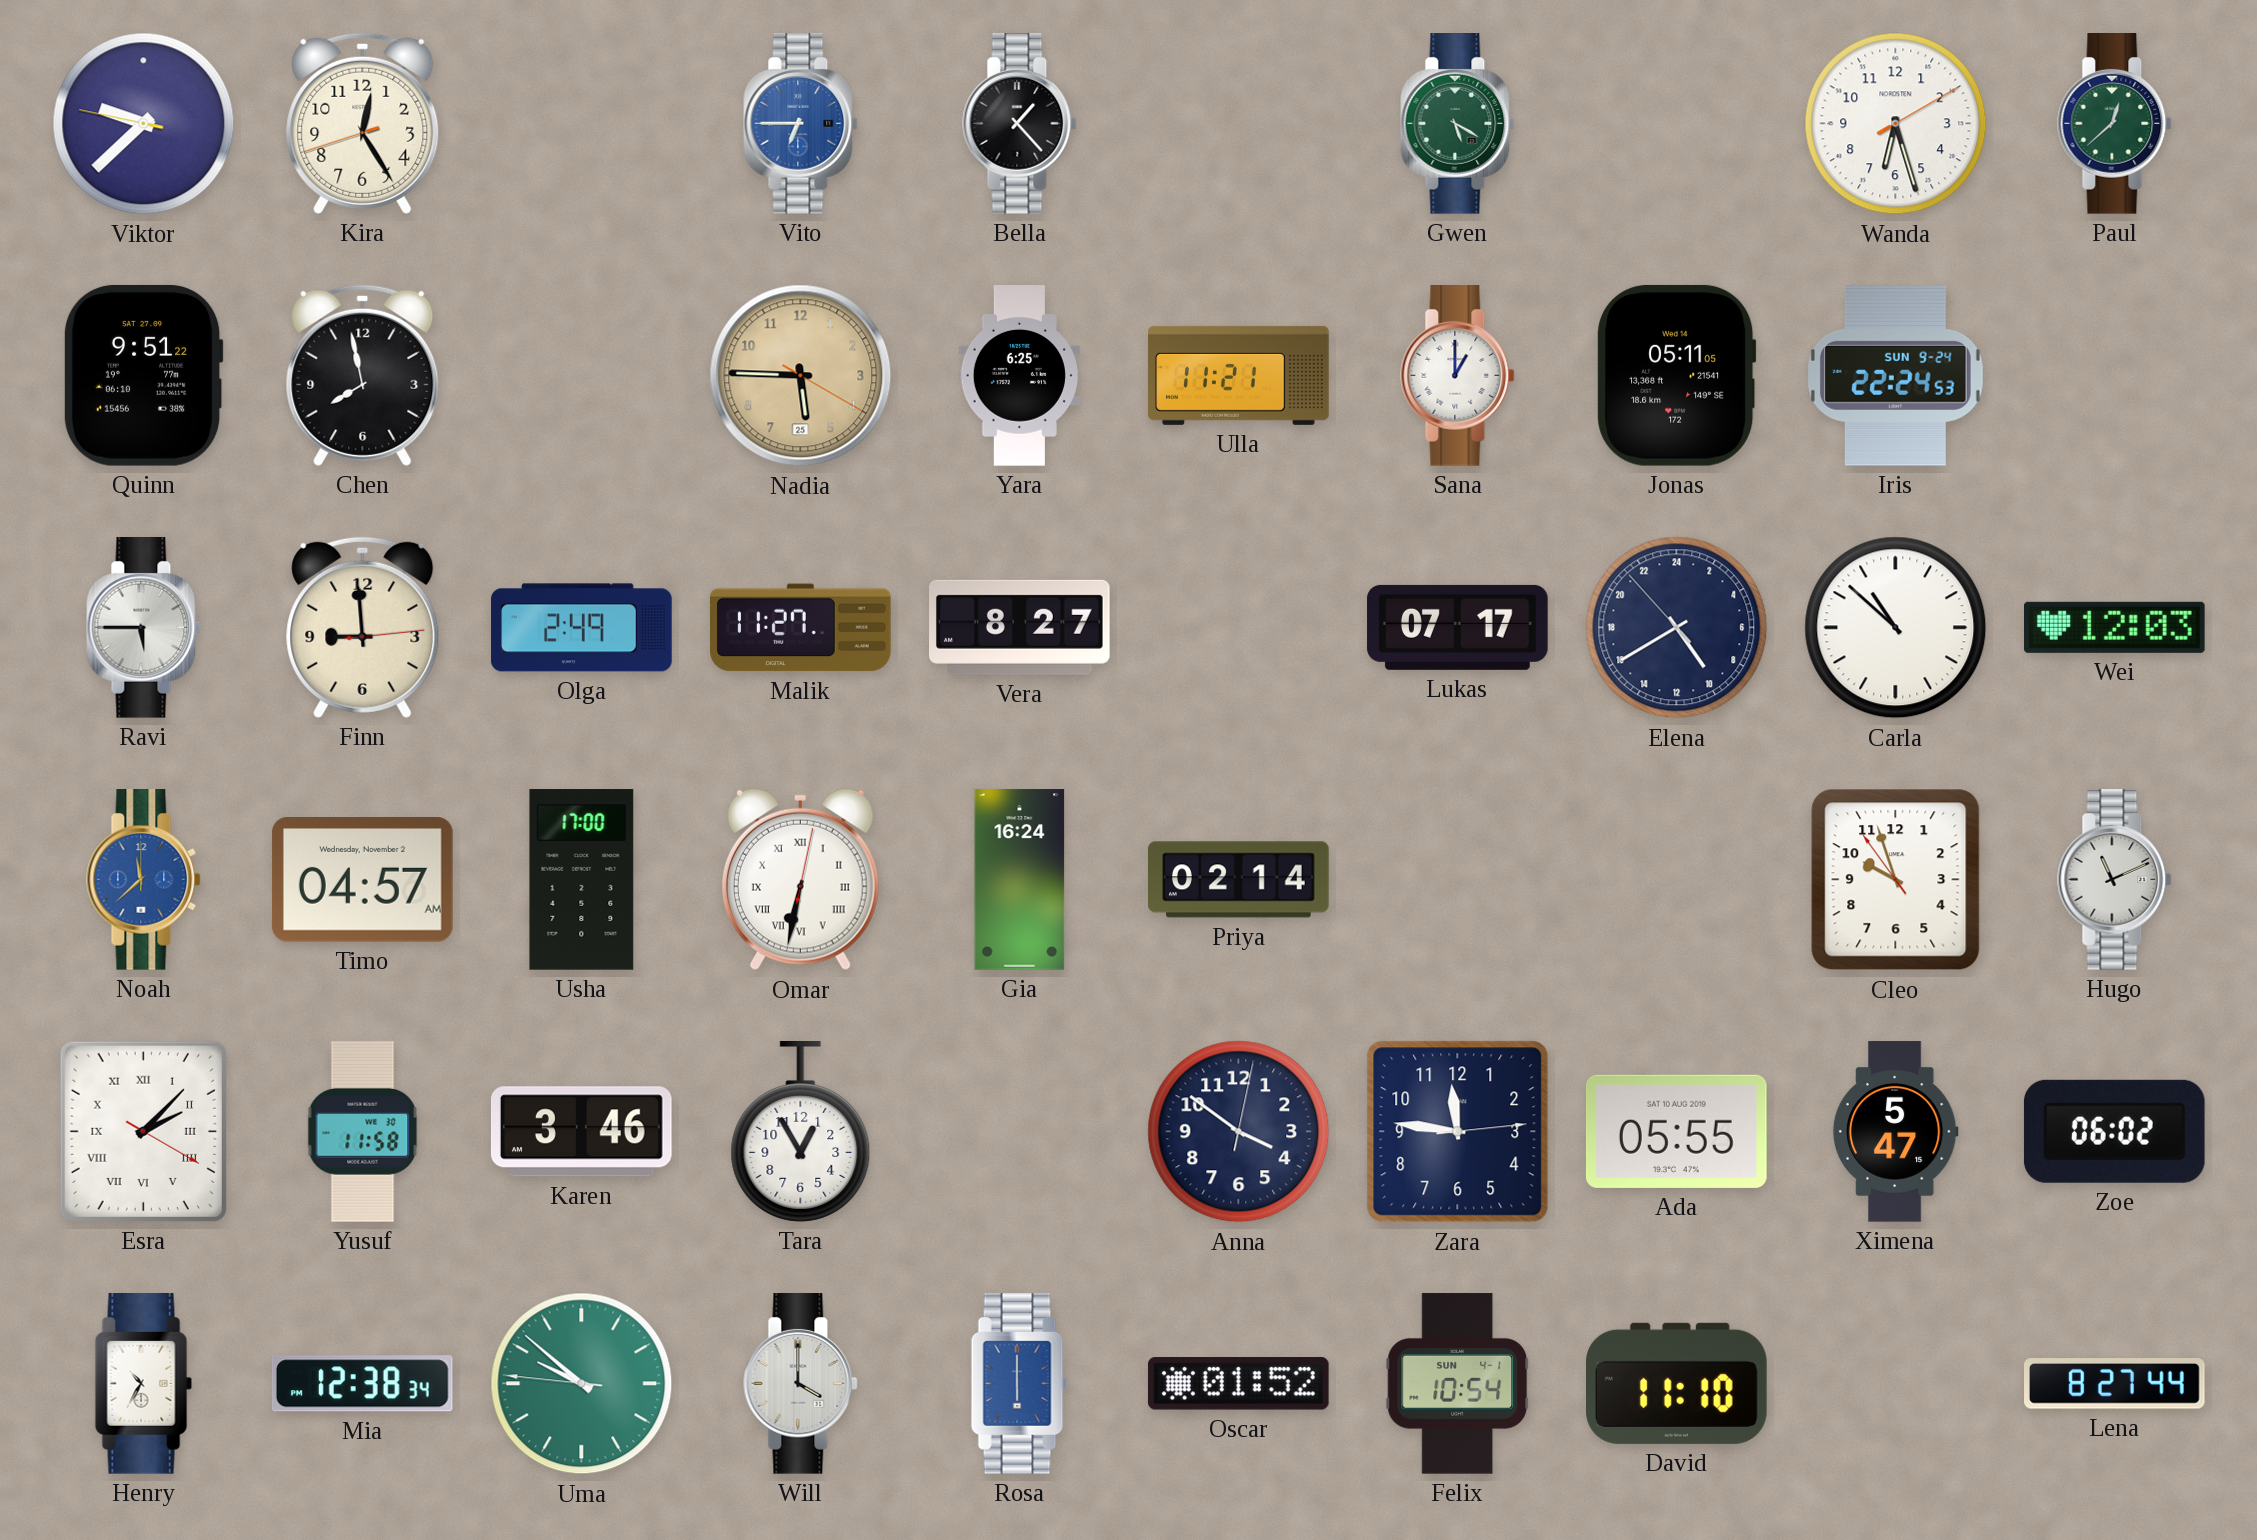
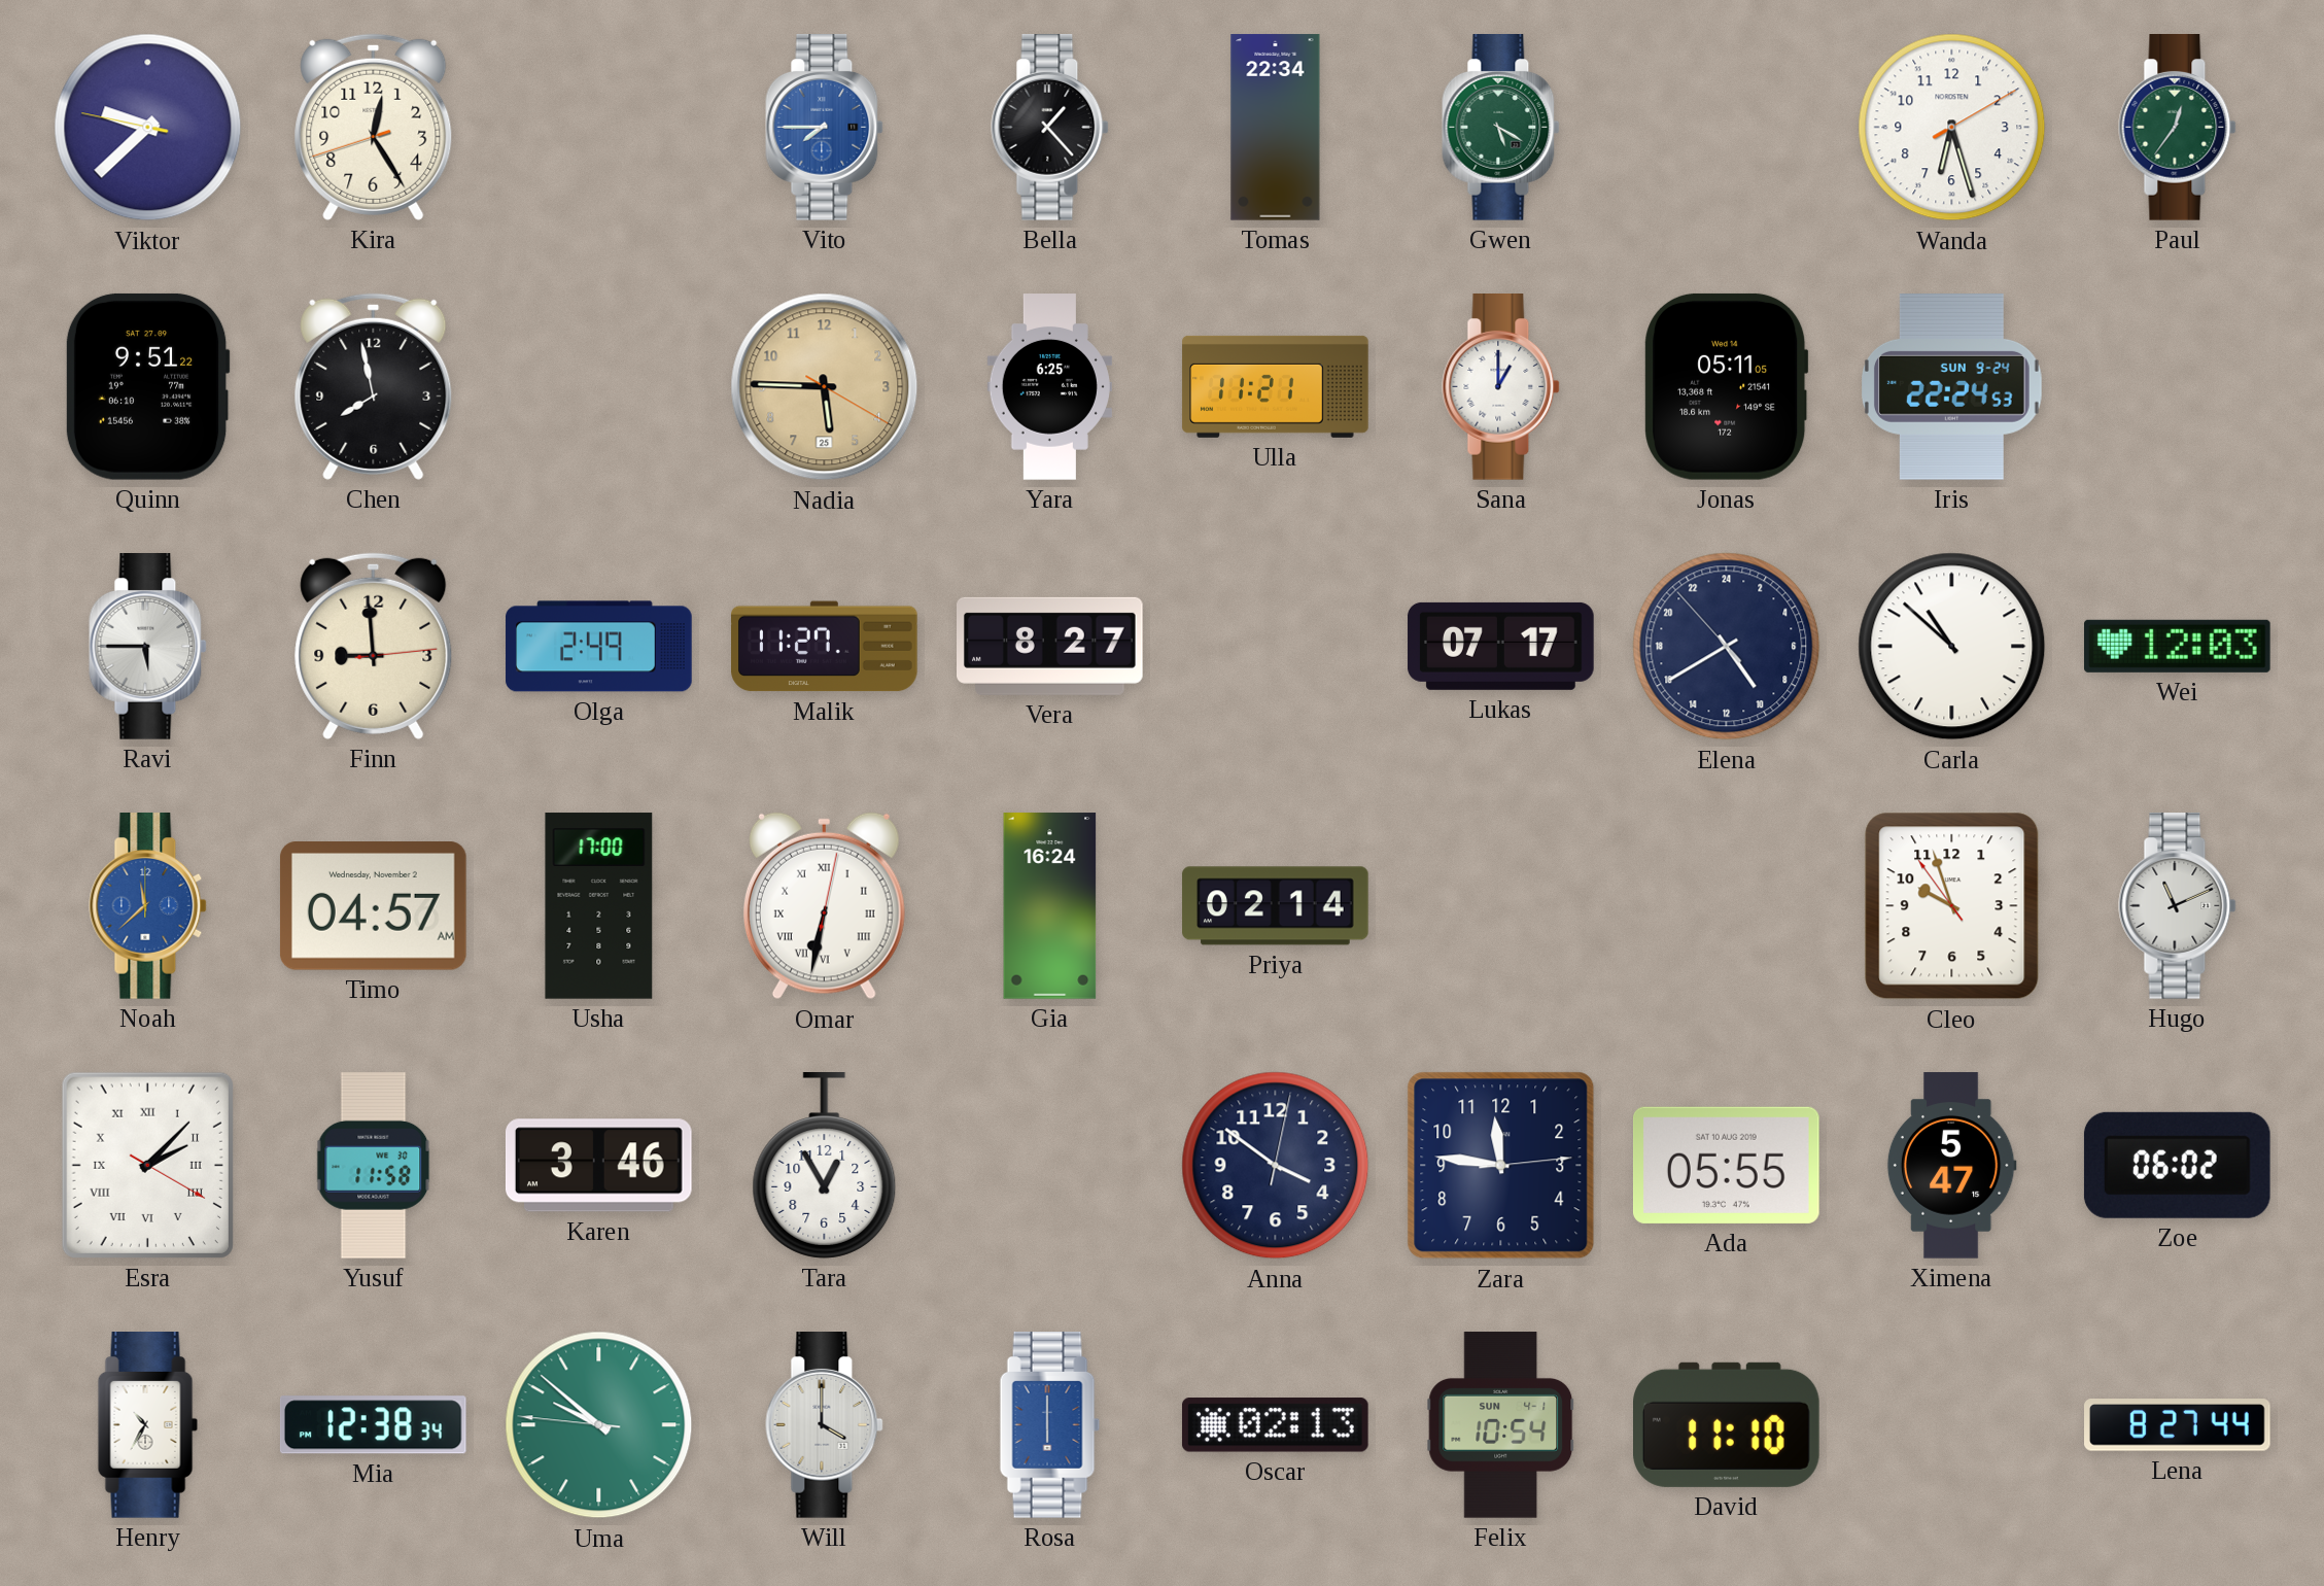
Vito: 6:45 -> 7:45 (825, 128)
Tomas: none -> 22:34 (1276, 128)
Paul: 12:38 -> 12:36 (2178, 128)
Oscar: 01:52 -> 02:13 (1275, 1425)
